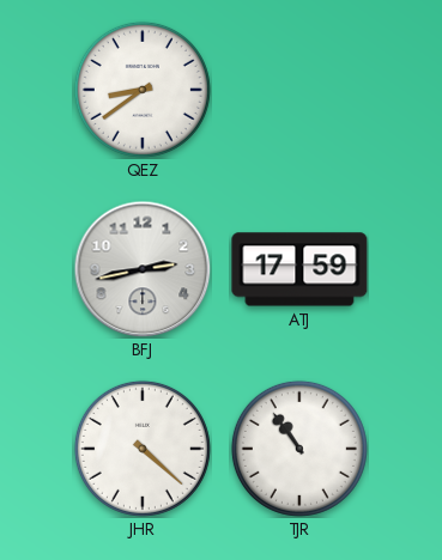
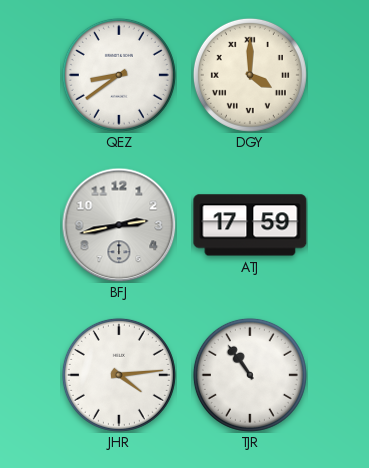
DGY: none -> 4:00 (250, 75)
JHR: 4:22 -> 4:14 (119, 375)
